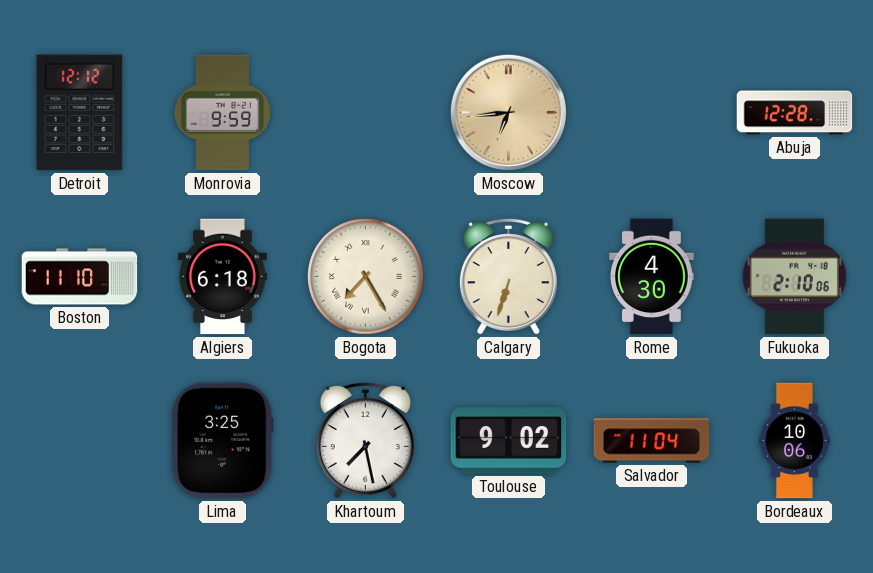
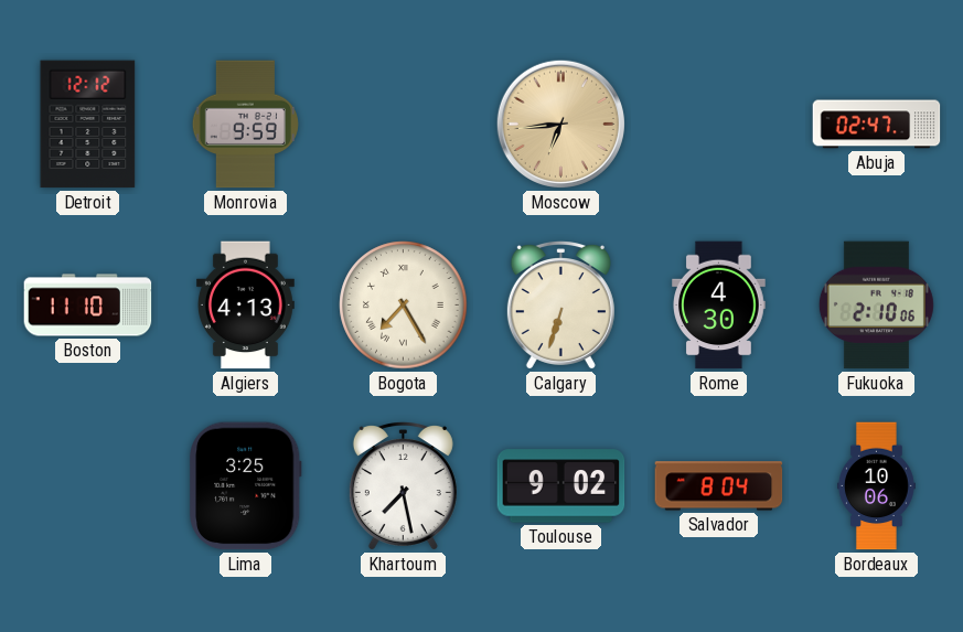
Abuja: 12:28 -> 02:47 (877, 125)
Algiers: 6:18 -> 4:13 (245, 306)
Salvador: 11:04 -> 8:04 (719, 486)
